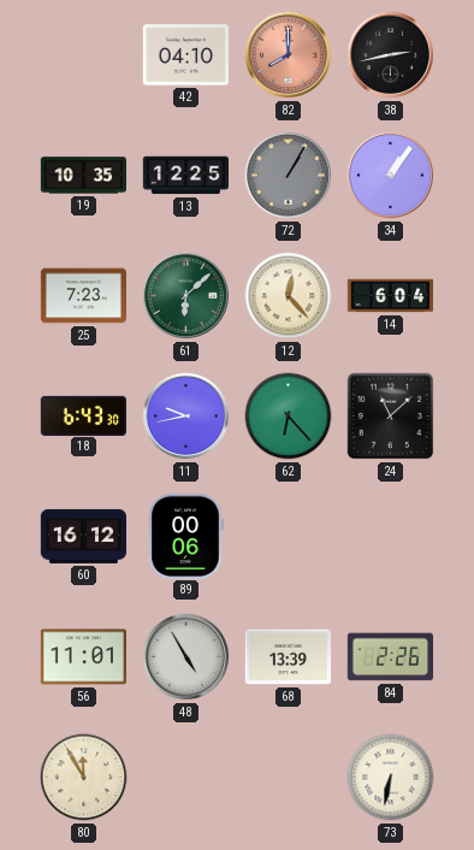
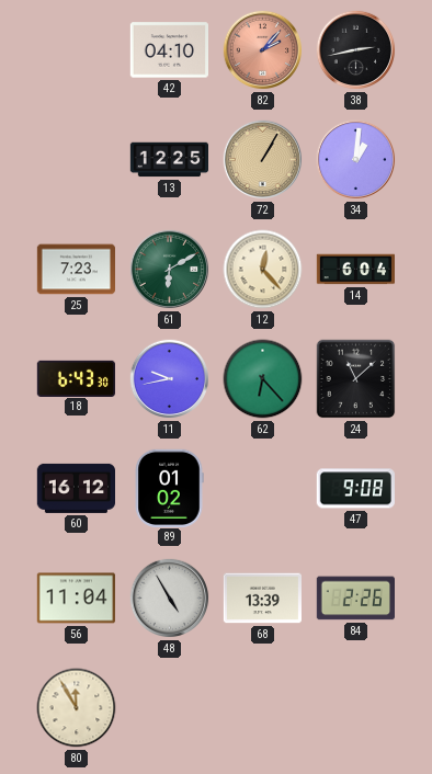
82: 8:00 -> 2:07 (263, 50)
19: 10:35 -> none (83, 176)
72 dial: grey -> champagne (263, 160)
34: 1:06 -> 1:01 (356, 160)
61: 6:08 -> 6:10 (170, 270)
89: 00:06 -> 01:02 (169, 488)
47: none -> 9:08 (355, 489)
56: 11:01 -> 11:04 (76, 599)
73: 6:32 -> none (391, 778)
